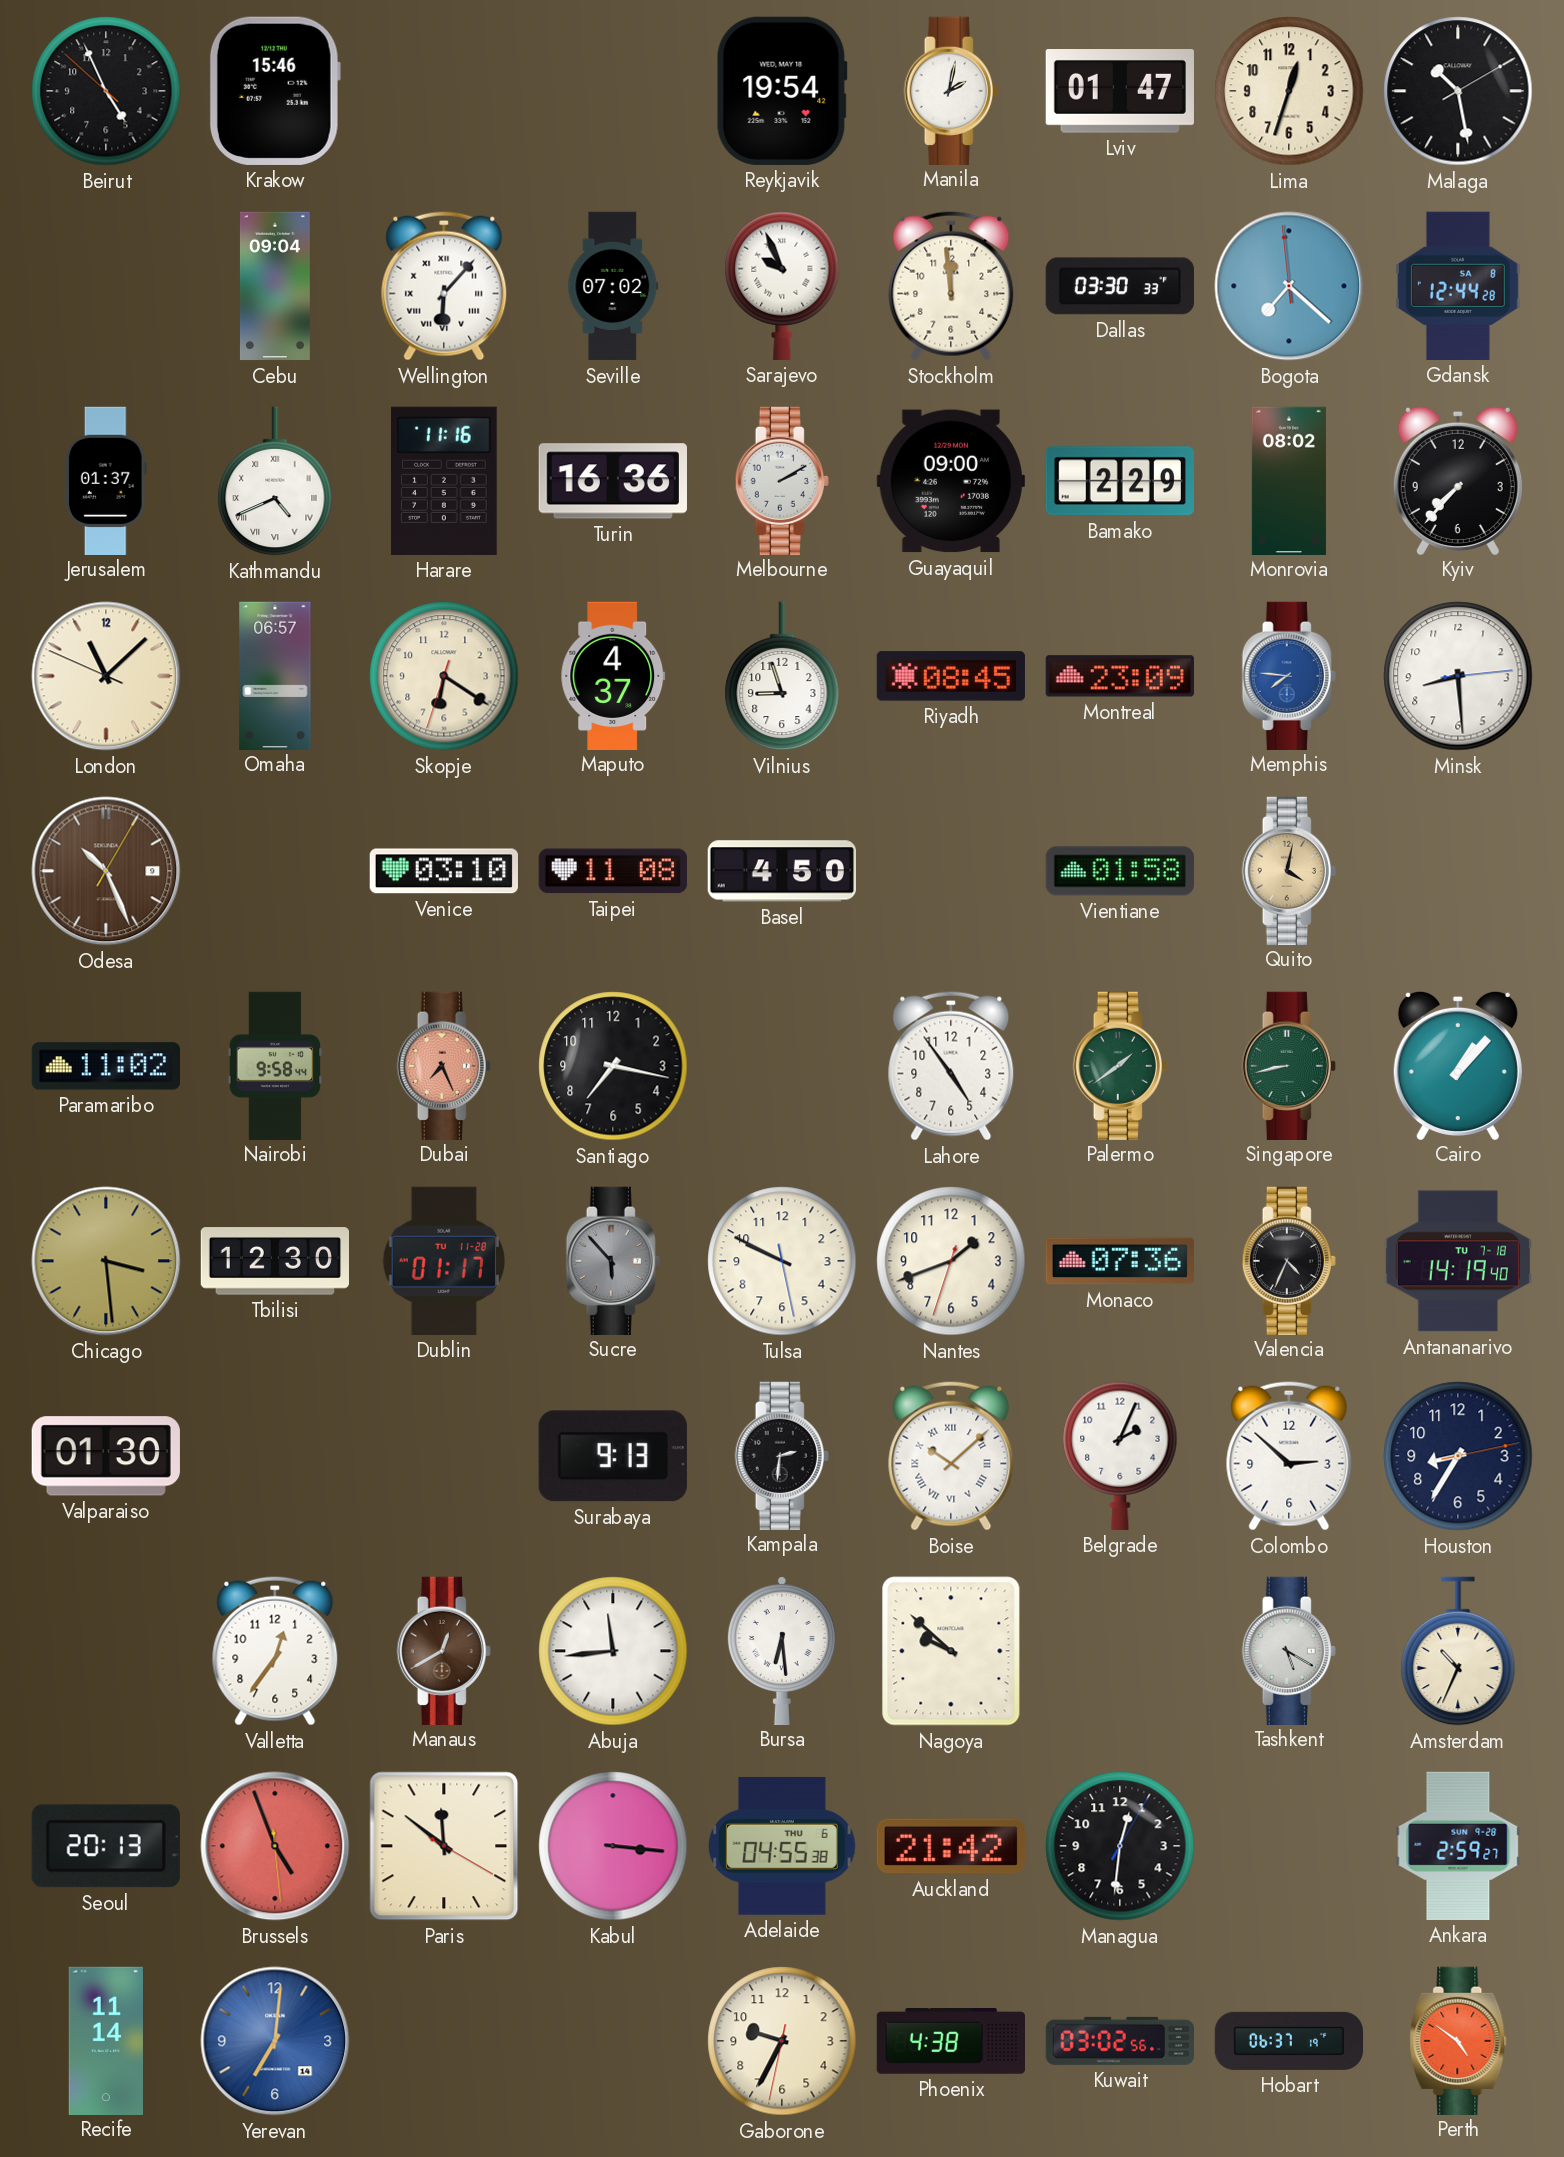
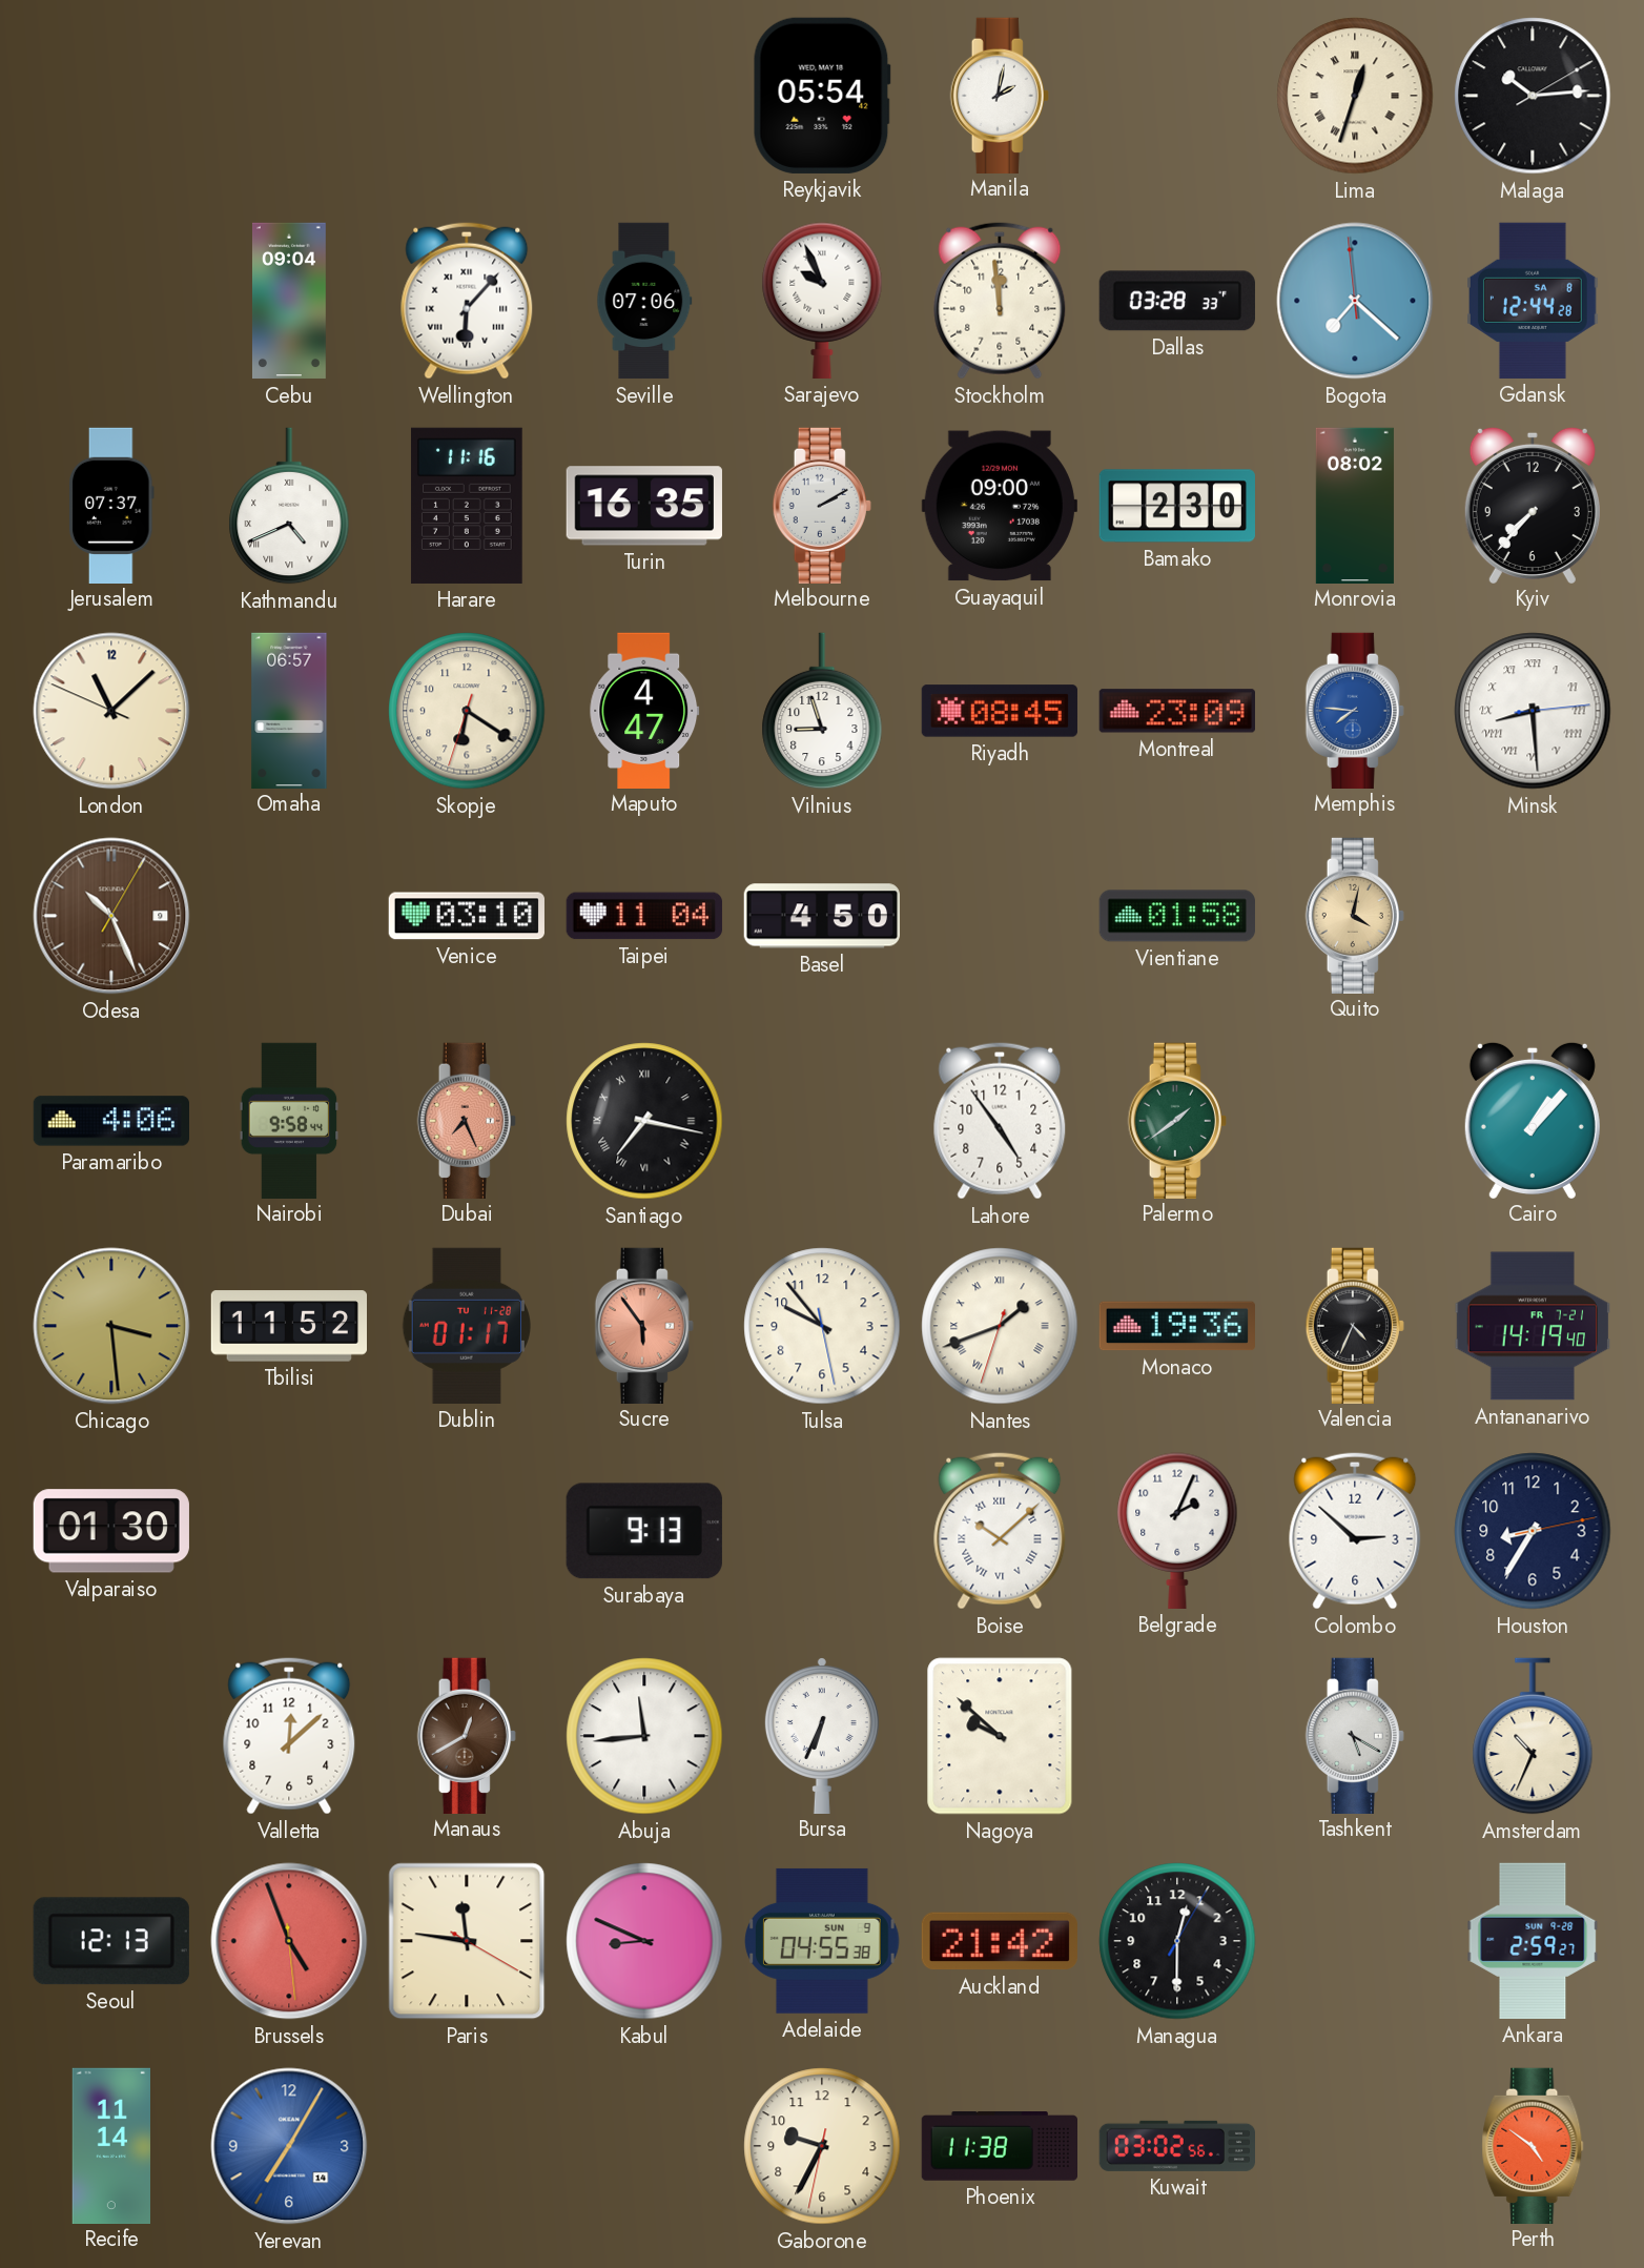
Beirut: 4:55 -> none (106, 91)
Krakow: 15:46 -> none (275, 91)
Reykjavik: 19:54 -> 05:54 (822, 96)
Lviv: 01:47 -> none (1119, 91)
Lima numerals: Arabic -> Roman (1355, 96)
Malaga: 10:28 -> 10:14 (1533, 96)
Seville: 07:02 -> 07:06 (644, 301)
Dallas: 03:30 -> 03:28 (1177, 301)
Jerusalem: 01:37 -> 07:37 (111, 505)
Turin: 16:36 -> 16:35 (644, 506)
Bamako: 2:29 -> 2:30 (1177, 506)
Maputo: 4:37 -> 4:47 (644, 710)
Minsk numerals: Arabic -> Roman (1533, 711)
Taipei: 11:08 -> 11:04 (644, 916)
Paramaribo: 11:02 -> 4:06 (110, 1121)
Santiago numerals: Arabic -> Roman (644, 1121)
Singapore: 8:43 -> none (1289, 1065)
Tbilisi: 12:30 -> 11:52 (288, 1326)
Sucre: 5:53 -> 5:54 (644, 1325)
Sucre dial: grey -> salmon (644, 1325)
Tulsa: 9:49 -> 9:53 (822, 1326)
Nantes numerals: Arabic -> Roman (1000, 1326)
Monaco: 07:36 -> 19:36 (1177, 1326)
Antananarivo date: TU 7-18 -> FR 7-21 (1532, 1326)
Kampala: 2:31 -> none (782, 1455)
Valletta: 12:36 -> 12:08 (289, 1736)
Bursa: 6:29 -> 6:34 (822, 1735)
Seoul: 20:13 -> 12:13 (111, 1941)
Paris: 11:51 -> 11:46 (467, 1941)
Kabul: 3:16 -> 8:49 (644, 1941)
Adelaide date: THU 6 -> SUN 9 (823, 1941)
Managua: 12:31 -> 12:30 (1177, 1941)
Yerevan: 7:01 -> 7:05 (289, 2146)
Phoenix: 4:38 -> 11:38 (999, 2147)
Hobart: 06:37 -> none (1288, 2041)
